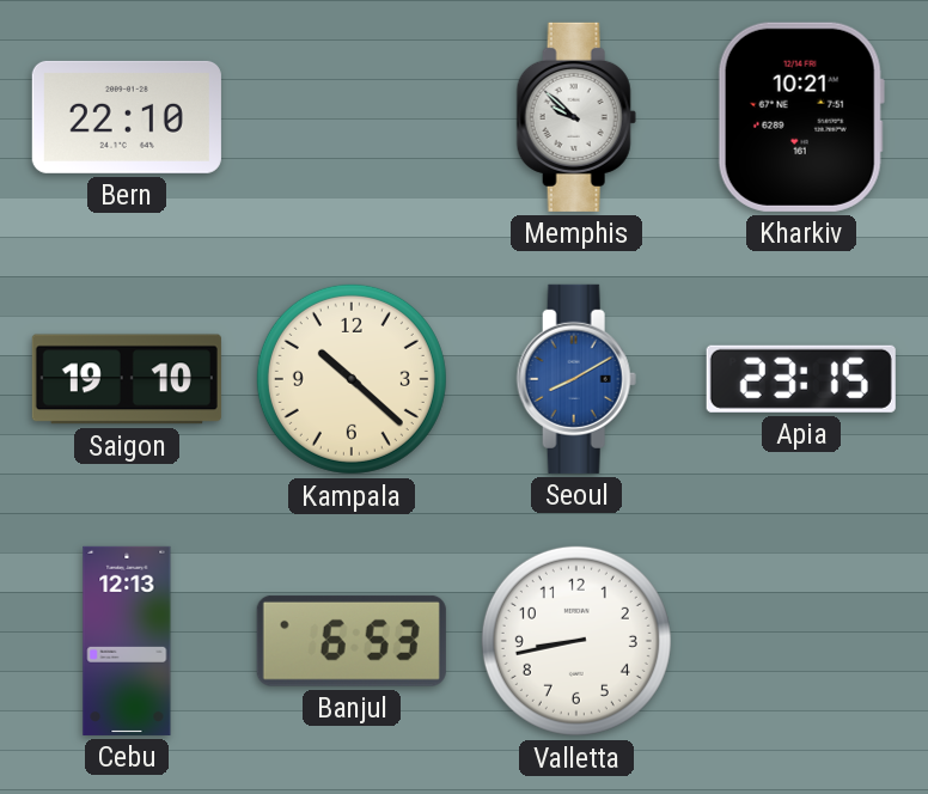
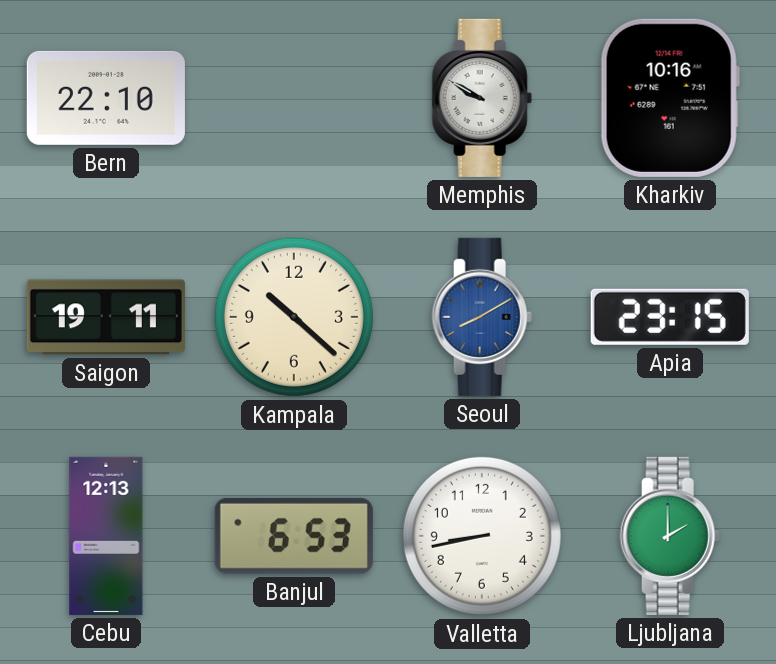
Memphis: 9:52 -> 9:50 (482, 98)
Kharkiv: 10:21 -> 10:16 (670, 98)
Saigon: 19:10 -> 19:11 (106, 317)
Ljubljana: none -> 2:00 (670, 536)
